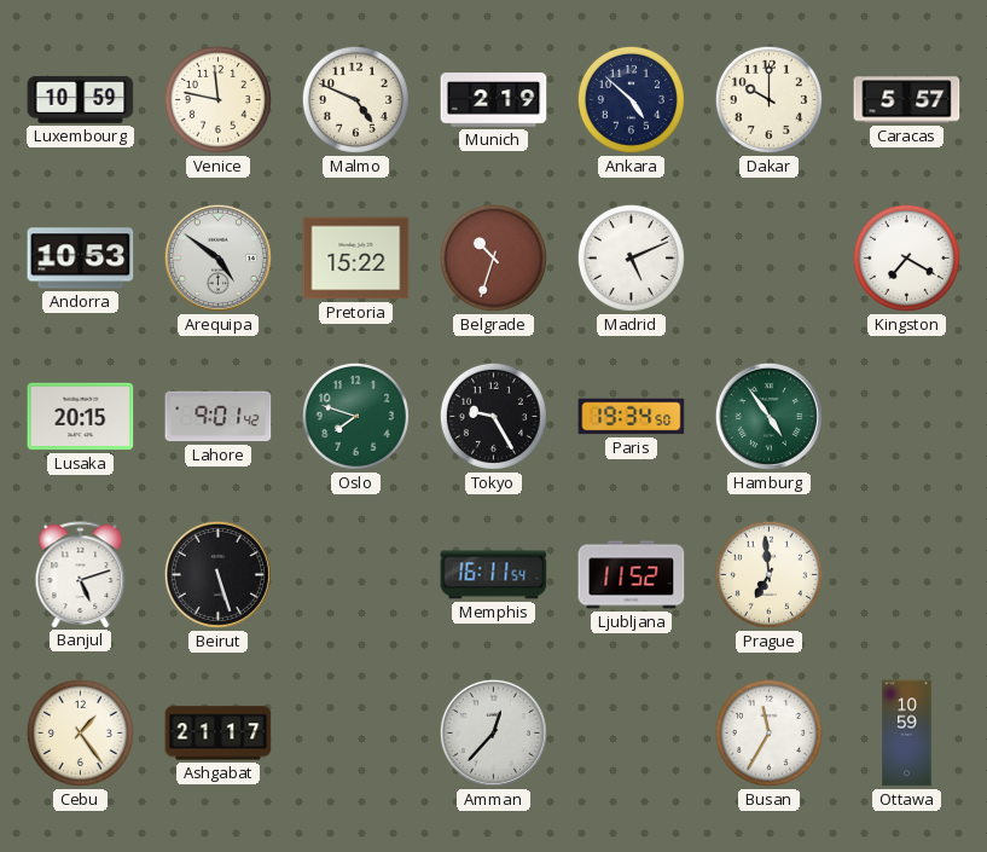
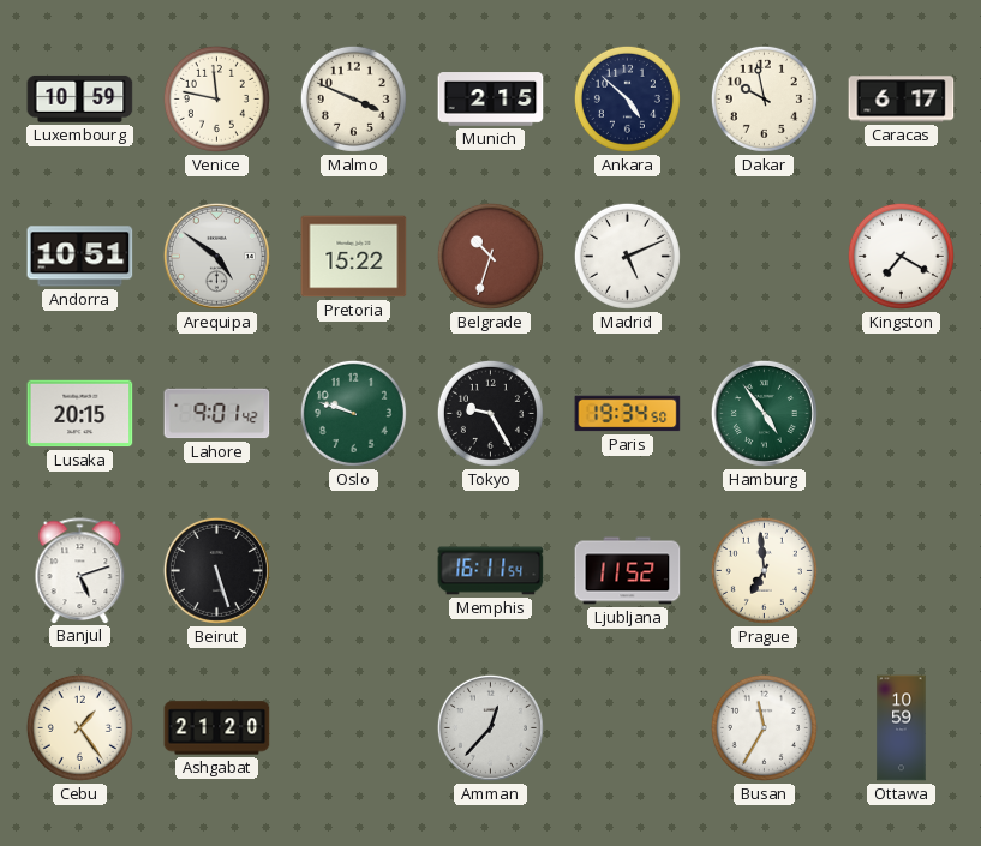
Malmo: 4:49 -> 3:49 (353, 98)
Munich: 2:19 -> 2:15 (491, 100)
Dakar: 10:00 -> 9:58 (764, 98)
Caracas: 5:57 -> 6:17 (902, 100)
Andorra: 10:53 -> 10:51 (80, 257)
Oslo: 7:48 -> 9:48 (353, 413)
Ashgabat: 21:17 -> 21:20 (217, 728)
